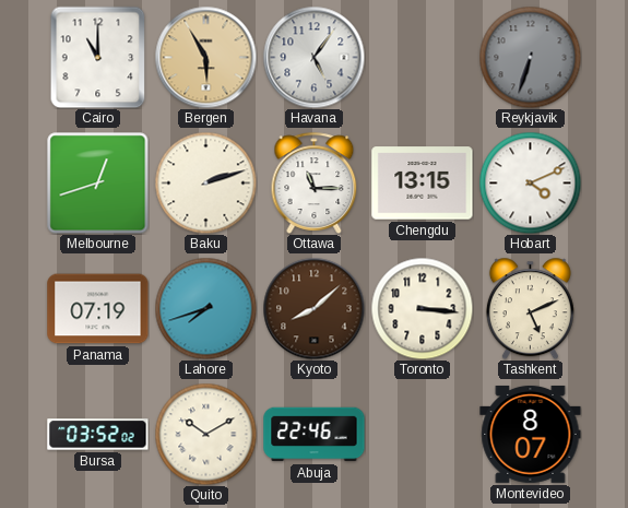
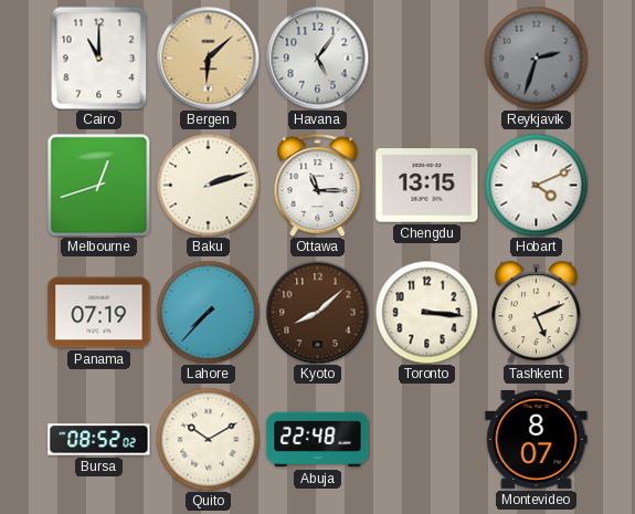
Bergen: 5:55 -> 6:08 (208, 57)
Reykjavik: 6:33 -> 2:33 (536, 57)
Lahore: 7:42 -> 7:37 (208, 312)
Bursa: 03:52 -> 08:52 (99, 440)
Abuja: 22:46 -> 22:48 (318, 440)
